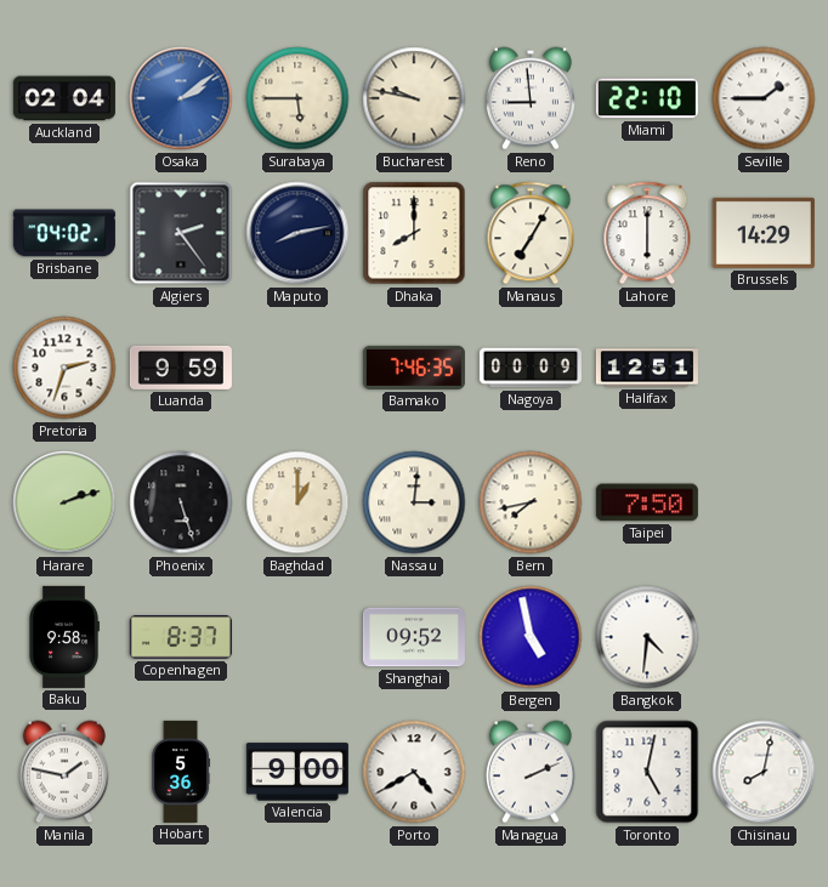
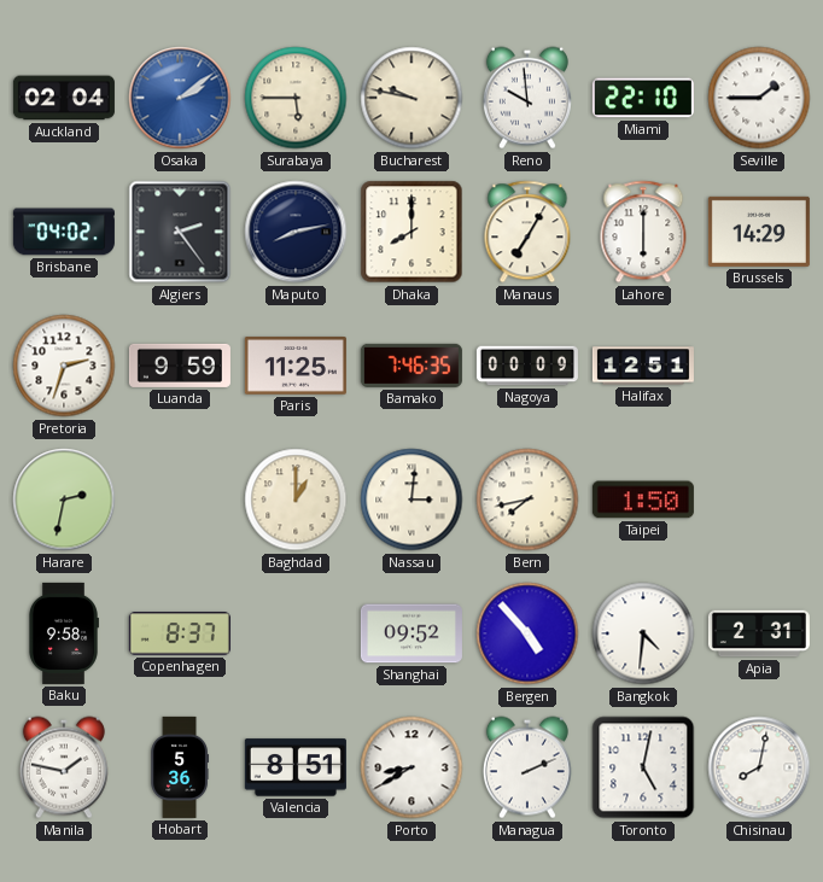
Reno: 8:59 -> 9:59 (527, 98)
Paris: none -> 11:25 (296, 366)
Harare: 2:12 -> 2:32 (64, 500)
Phoenix: 5:27 -> none (181, 502)
Taipei: 7:50 -> 1:50 (643, 500)
Bergen: 4:58 -> 4:53 (527, 633)
Apia: none -> 2:31 (759, 633)
Valencia: 9:00 -> 8:51 (296, 767)
Porto: 4:40 -> 8:40 (411, 767)
